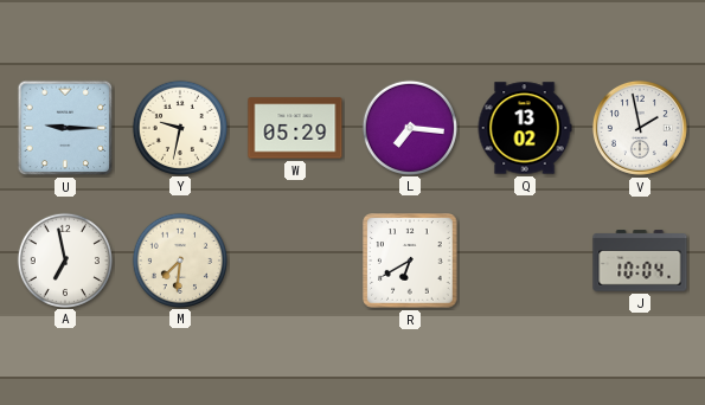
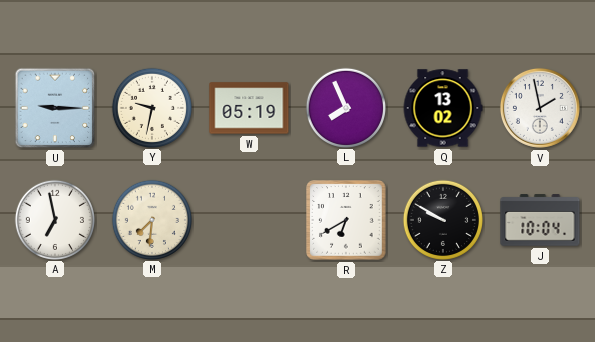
W: 05:29 -> 05:19 (249, 108)
L: 7:16 -> 7:56 (345, 107)
Z: none -> 9:50 (442, 219)
